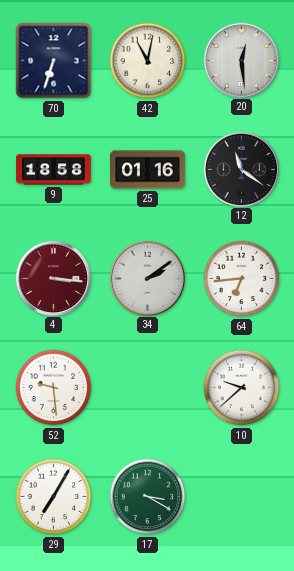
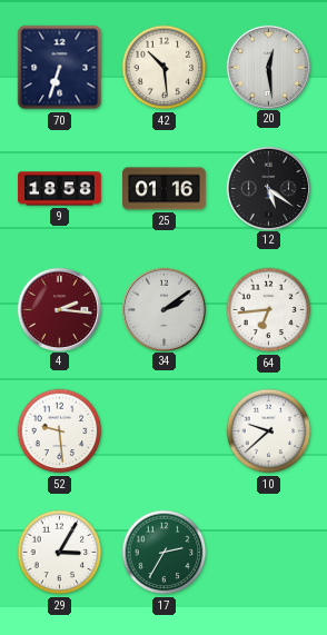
42: 11:02 -> 10:29 (165, 68)
12: 11:21 -> 5:21 (268, 188)
4: 3:16 -> 2:16 (59, 309)
29: 7:05 -> 3:05 (60, 553)
17: 3:20 -> 2:35 (165, 553)
